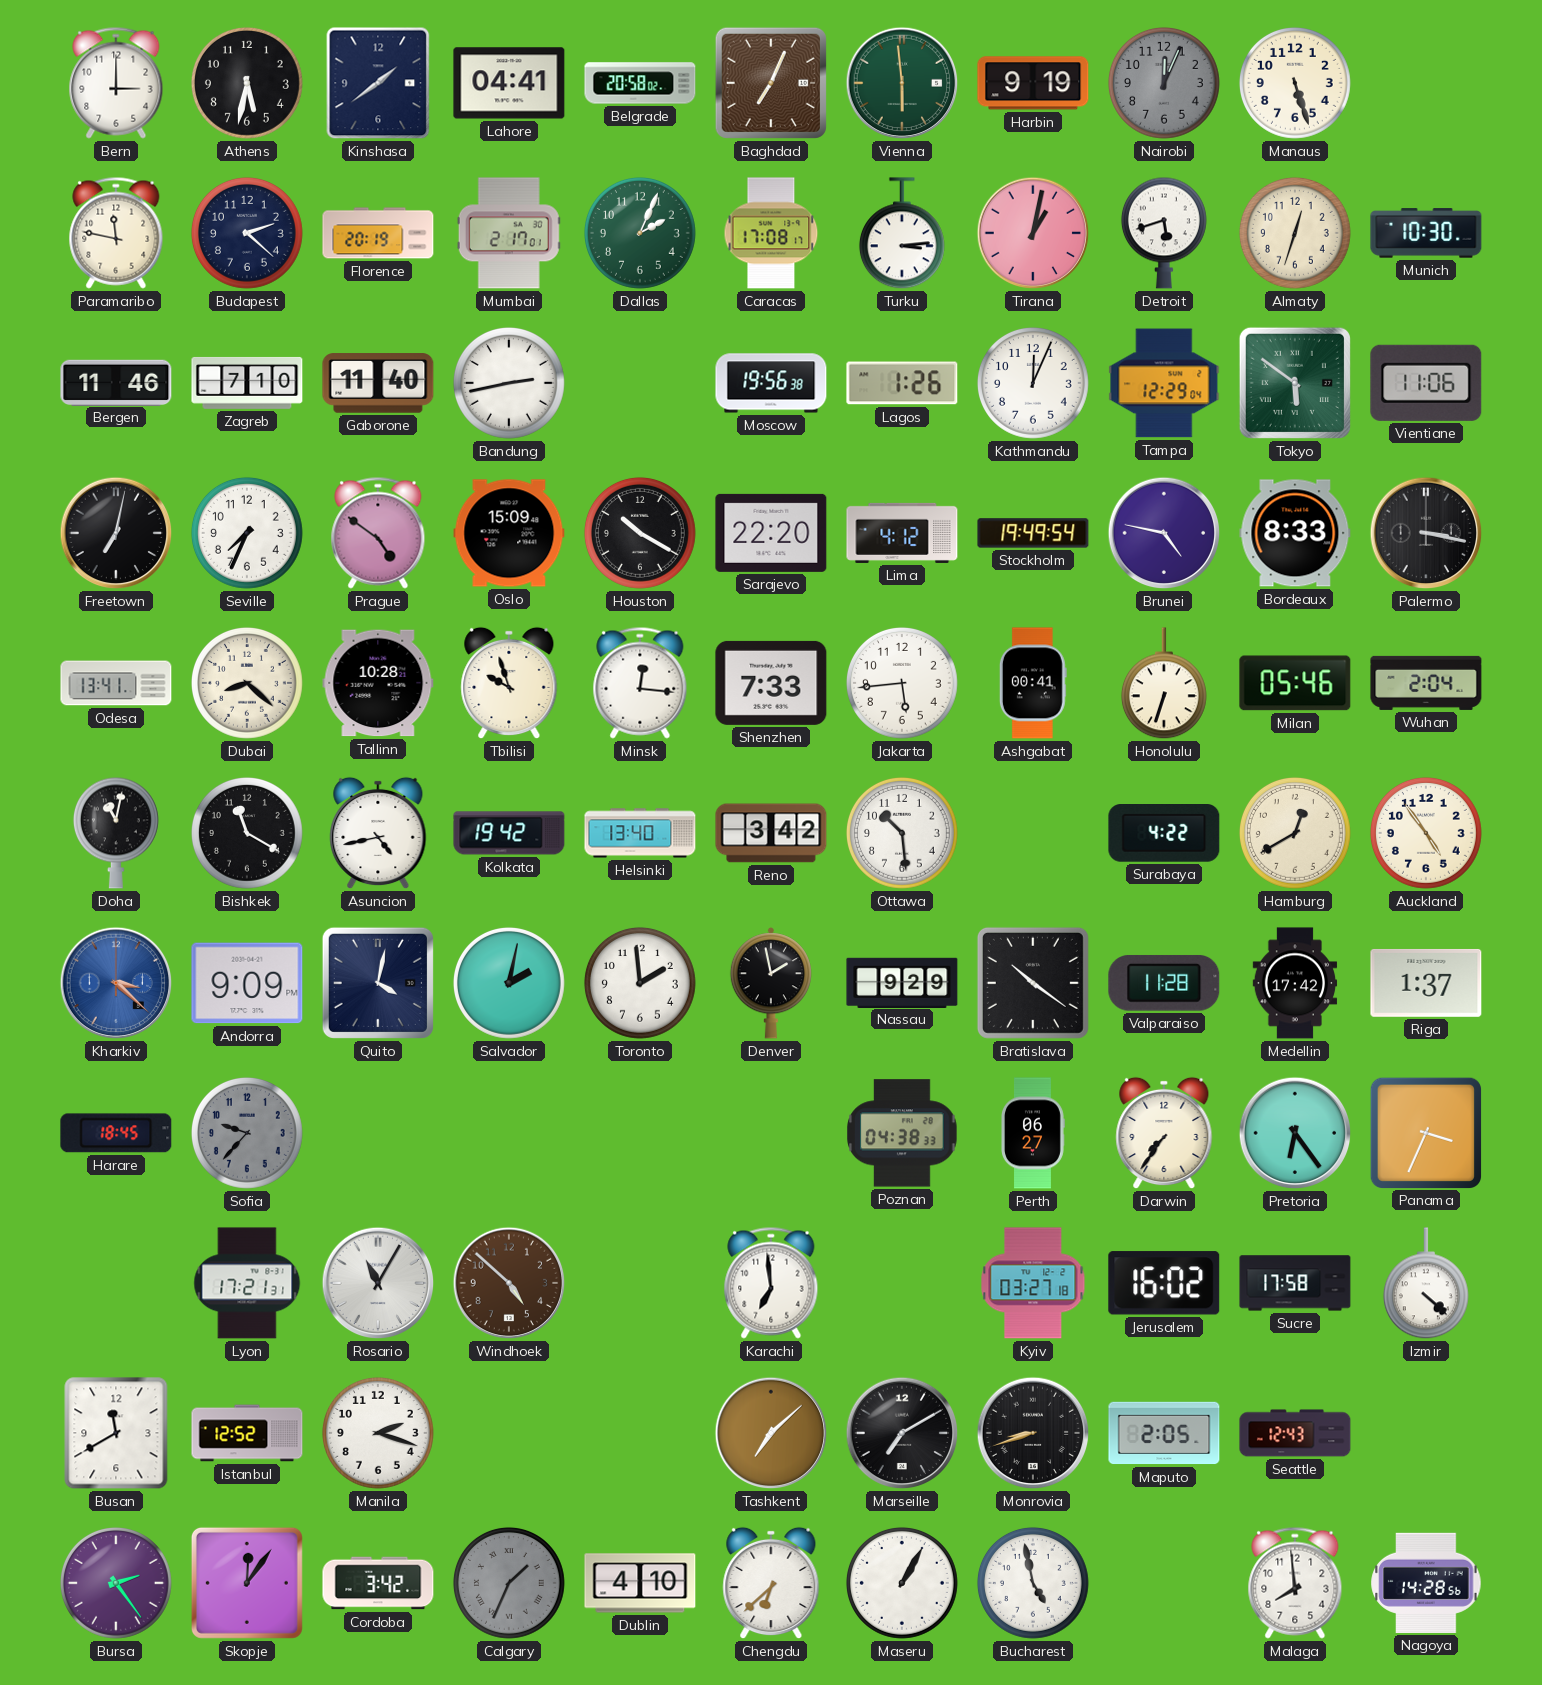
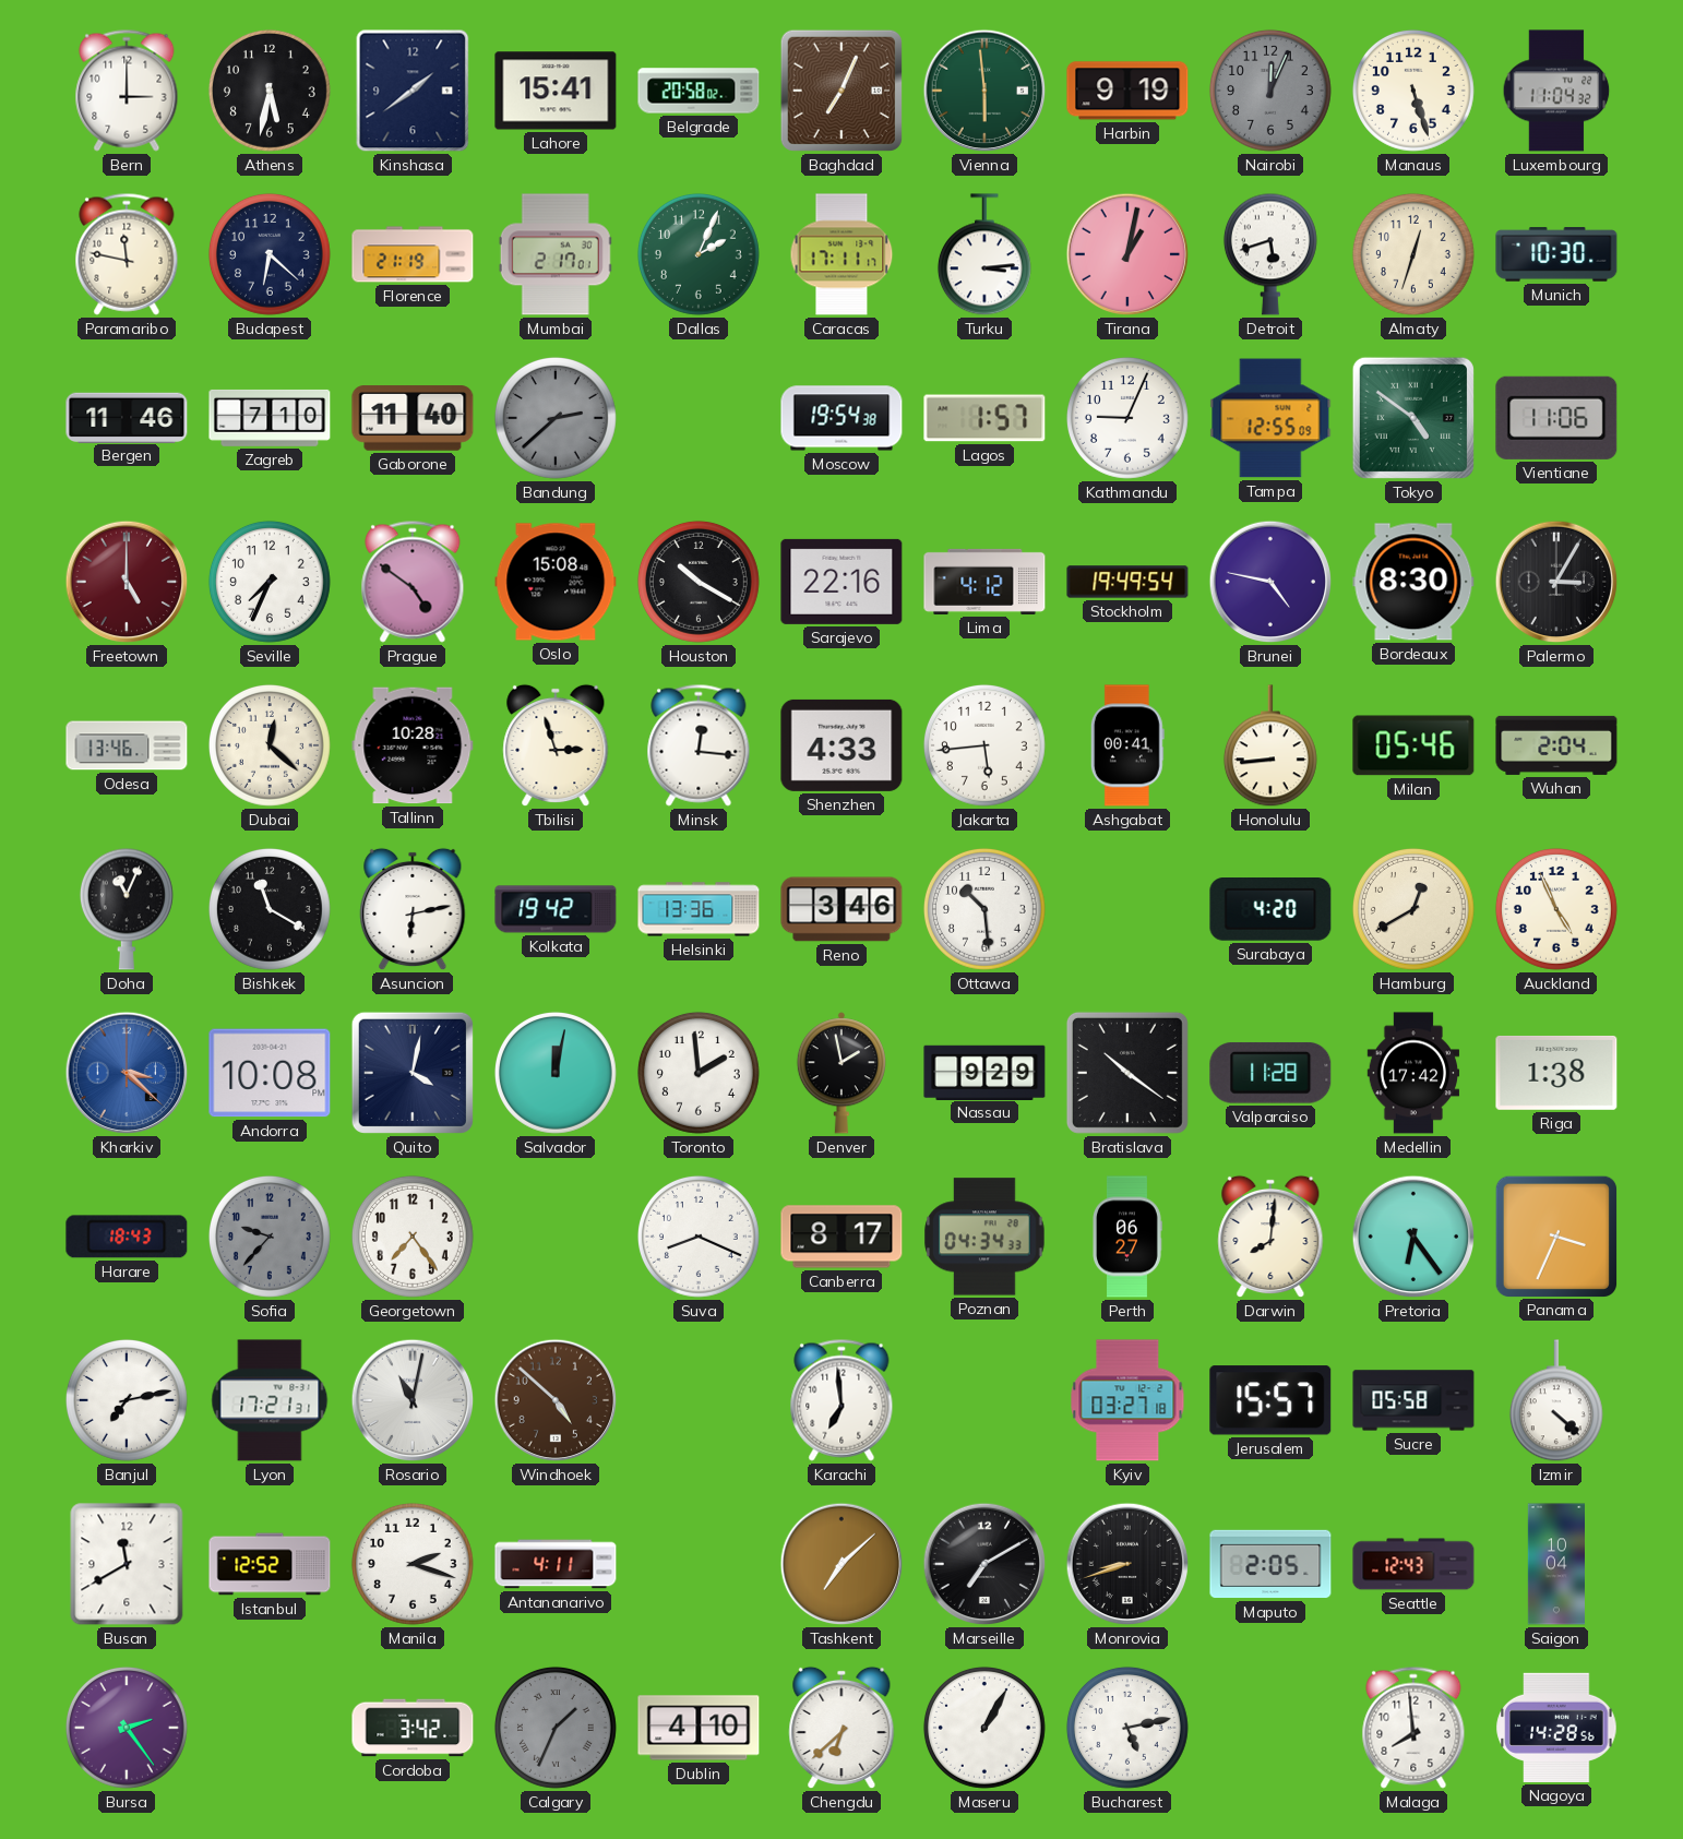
Lahore: 04:41 -> 15:41 (556, 91)
Luxembourg: none -> 11:04 (1556, 91)
Budapest: 2:22 -> 6:22 (270, 254)
Florence: 20:19 -> 21:19 (413, 254)
Caracas: 17:08 -> 17:11 (841, 254)
Bandung: 2:43 -> 2:38 (556, 418)
Bandung dial: white -> grey (556, 418)
Moscow: 19:56 -> 19:54 (841, 418)
Lagos: 1:26 -> 1:57 (984, 418)
Kathmandu: 12:04 -> 9:04 (1127, 418)
Tampa: 12:29 -> 12:55 (1270, 418)
Tokyo: 5:51 -> 4:51 (1413, 418)
Freetown: 7:02 -> 5:00 (127, 582)
Freetown dial: black -> burgundy (127, 582)
Oslo: 15:09 -> 15:08 (556, 582)
Sarajevo: 22:20 -> 22:16 (841, 582)
Bordeaux: 8:33 -> 8:30 (1413, 582)
Palermo: 3:17 -> 3:05 (1556, 582)
Odesa: 13:41 -> 13:46 (127, 745)
Dubai: 8:22 -> 12:22 (270, 745)
Tbilisi: 9:57 -> 2:57 (556, 745)
Shenzhen: 7:33 -> 4:33 (841, 745)
Honolulu: 6:33 -> 8:44 (1270, 747)
Doha: 11:02 -> 11:04 (127, 909)
Asuncion: 4:43 -> 6:13 (413, 909)
Helsinki: 13:40 -> 13:36 (699, 909)
Reno: 3:42 -> 3:46 (841, 909)
Surabaya: 4:22 -> 4:20 (1270, 910)
Auckland: 4:54 -> 4:56 (1556, 909)
Andorra: 9:09 -> 10:08 (270, 1073)
Salvador: 2:02 -> 12:02 (556, 1073)
Riga: 1:37 -> 1:38 (1556, 1073)
Harare: 18:45 -> 18:43 (127, 1237)
Georgetown: none -> 7:24 (413, 1237)
Suva: none -> 8:19 (699, 1237)
Canberra: none -> 8:17 (841, 1237)
Poznan: 04:38 -> 04:34 (984, 1237)
Darwin: 7:36 -> 8:01 (1270, 1237)
Banjul: none -> 7:13 (127, 1400)
Rosario: 11:05 -> 11:02 (413, 1400)
Jerusalem: 16:02 -> 15:57 (1270, 1400)
Sucre: 17:58 -> 05:58 (1413, 1400)
Antananarivo: none -> 4:11 (556, 1564)
Saigon: none -> 10:04 (1555, 1564)
Skopje: 12:06 -> none (247, 1583)
Bucharest: 4:58 -> 5:13 (1127, 1728)
